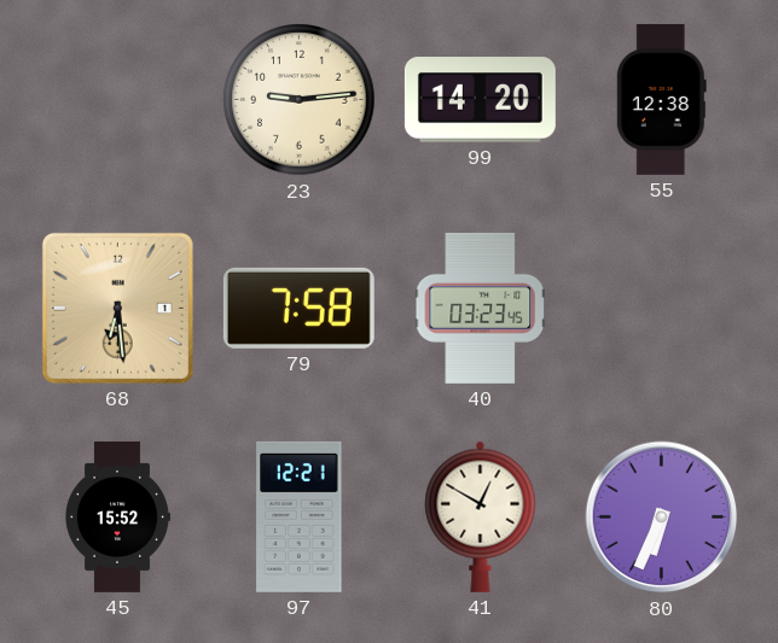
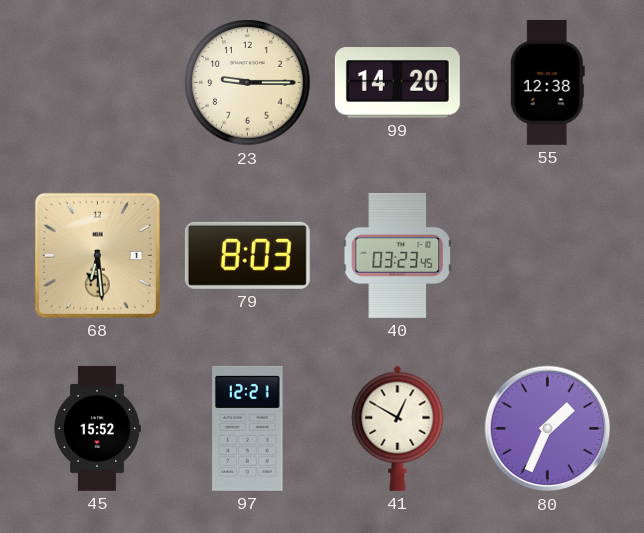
23: 9:14 -> 9:15 (248, 83)
79: 7:58 -> 8:03 (247, 255)
80: 6:34 -> 1:34 (548, 429)
